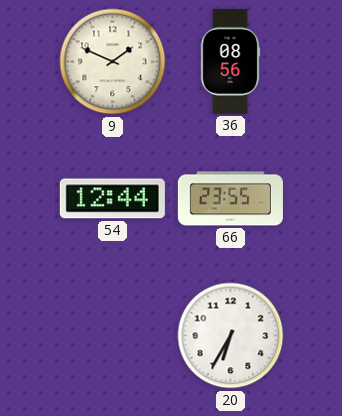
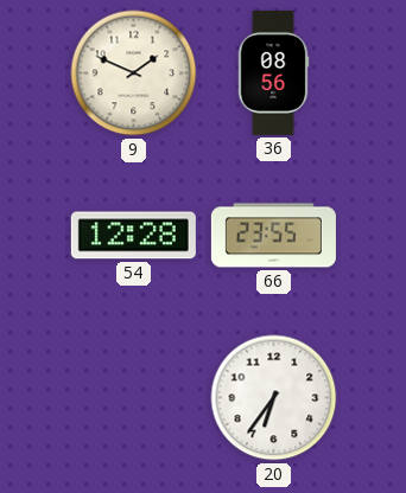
54: 12:44 -> 12:28 (133, 236)
20: 6:35 -> 6:36 (274, 398)
